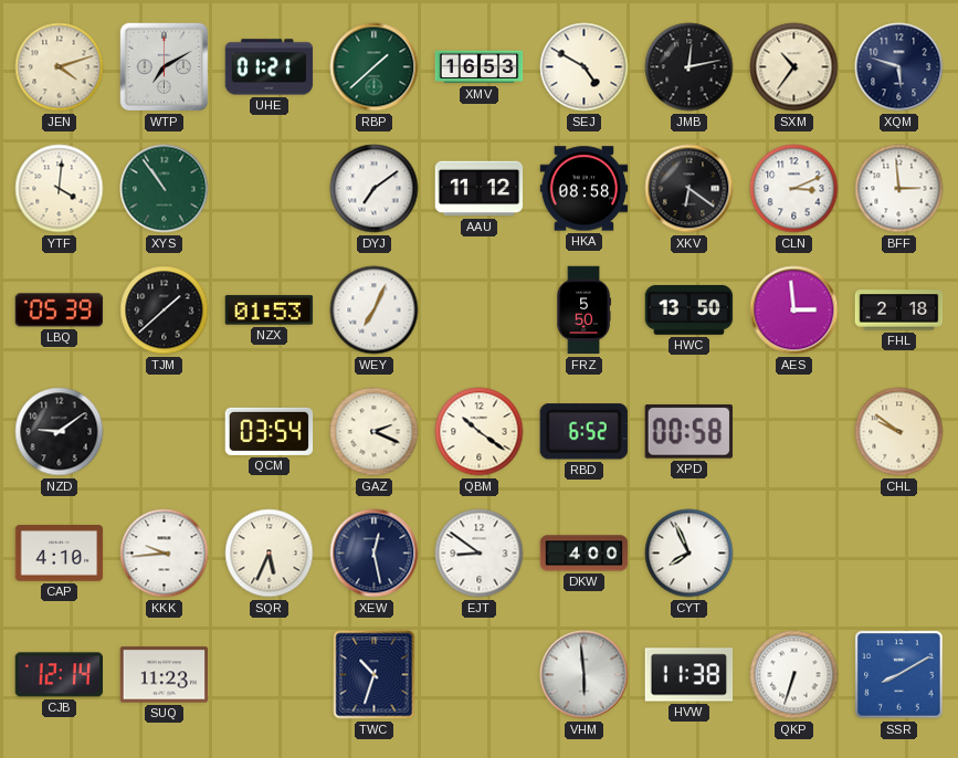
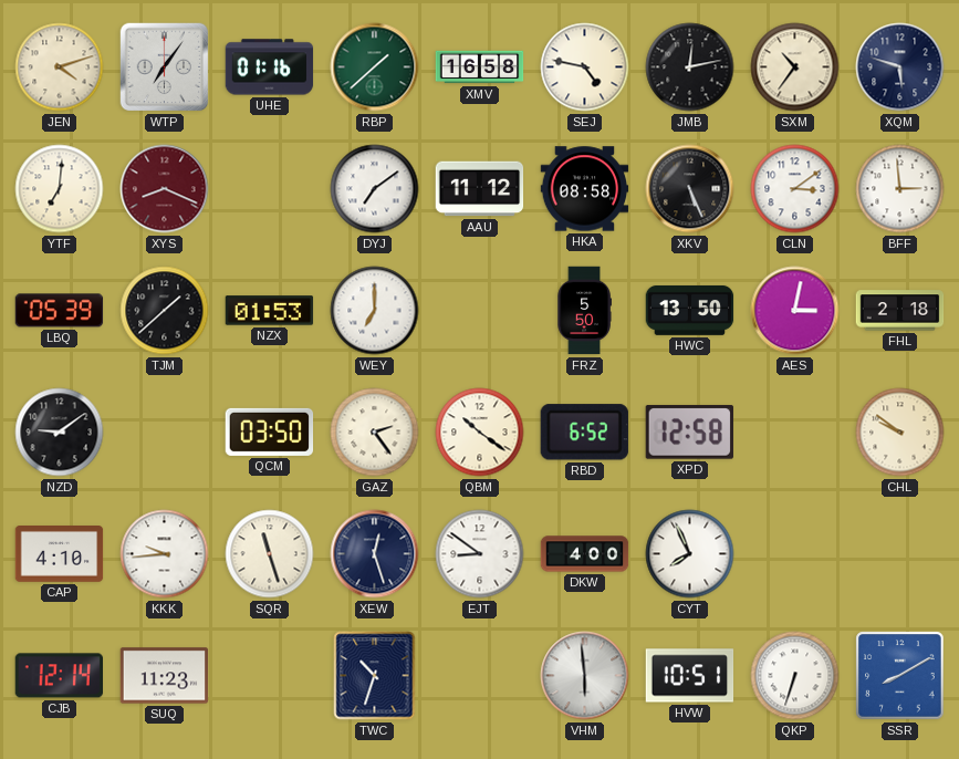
WTP: 7:10 -> 7:06 (165, 67)
UHE: 01:21 -> 01:16 (270, 67)
XMV: 16:53 -> 16:58 (480, 67)
SEJ: 4:50 -> 4:47 (585, 67)
YTF: 4:01 -> 7:01 (60, 189)
XYS: 10:54 -> 8:19 (165, 189)
XYS dial: green -> burgundy (165, 189)
XKV: 6:21 -> 5:26 (690, 189)
CLN: 3:11 -> 3:09 (795, 189)
WEY: 7:04 -> 7:00 (375, 311)
AES: 2:59 -> 3:02 (795, 311)
QCM: 03:54 -> 03:50 (270, 432)
GAZ: 2:19 -> 2:24 (375, 433)
XPD: 00:58 -> 12:58 (689, 433)
SQR: 5:34 -> 11:27 (270, 554)
XEW: 12:28 -> 12:27 (375, 554)
HVW: 11:38 -> 10:51 (690, 676)
